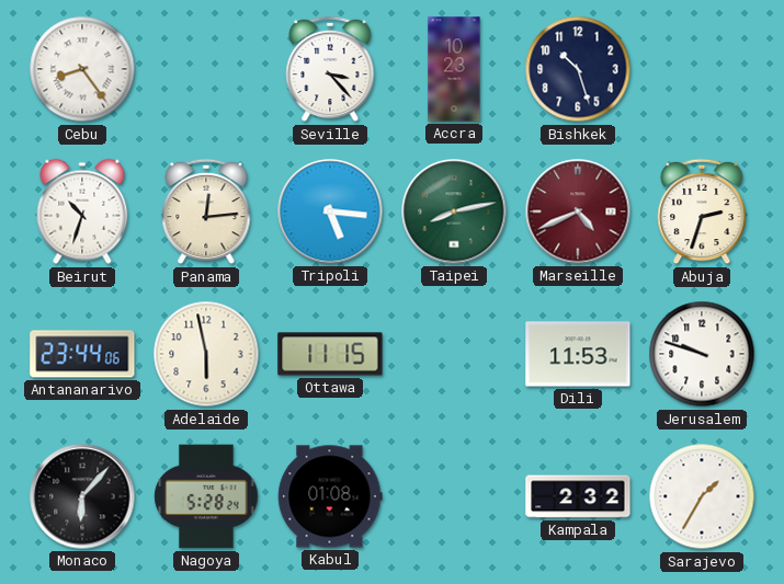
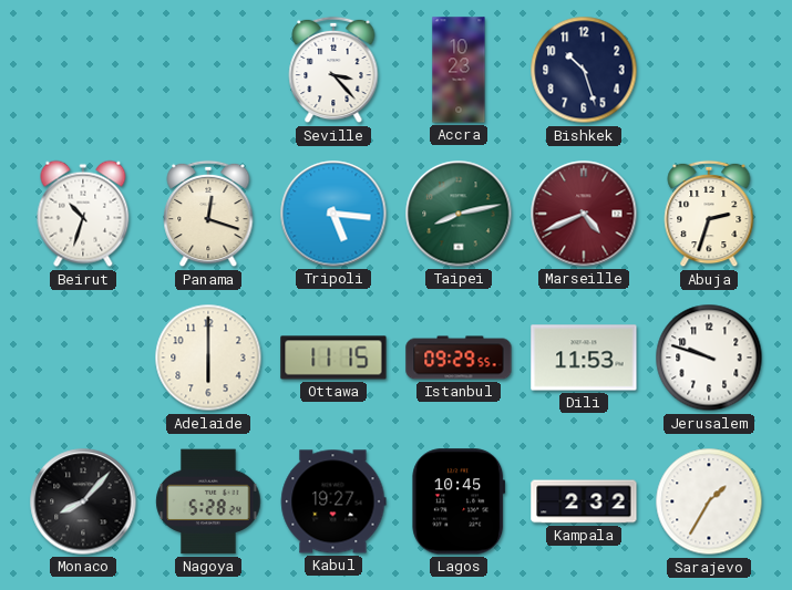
Cebu: 8:24 -> none (82, 69)
Panama: 12:14 -> 12:18 (208, 214)
Antananarivo: 23:44 -> none (82, 354)
Adelaide: 5:58 -> 6:00 (208, 358)
Istanbul: none -> 09:29 (459, 358)
Monaco: 6:07 -> 8:07 (83, 501)
Kabul: 01:08 -> 19:27 (333, 501)
Lagos: none -> 10:45 (459, 501)
